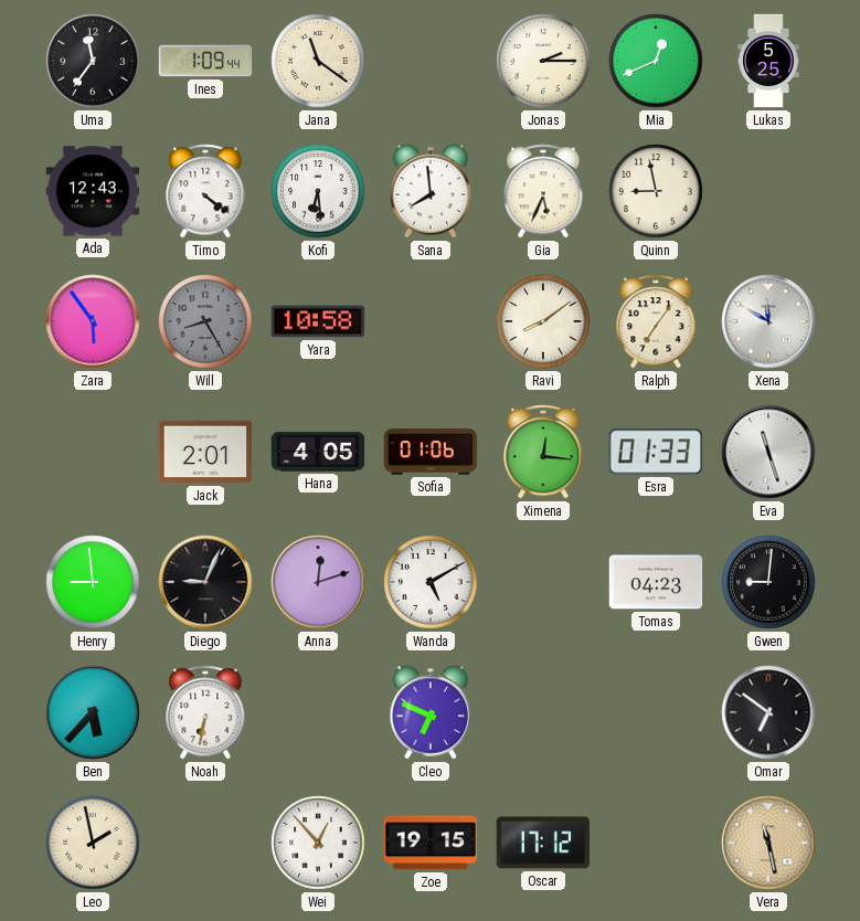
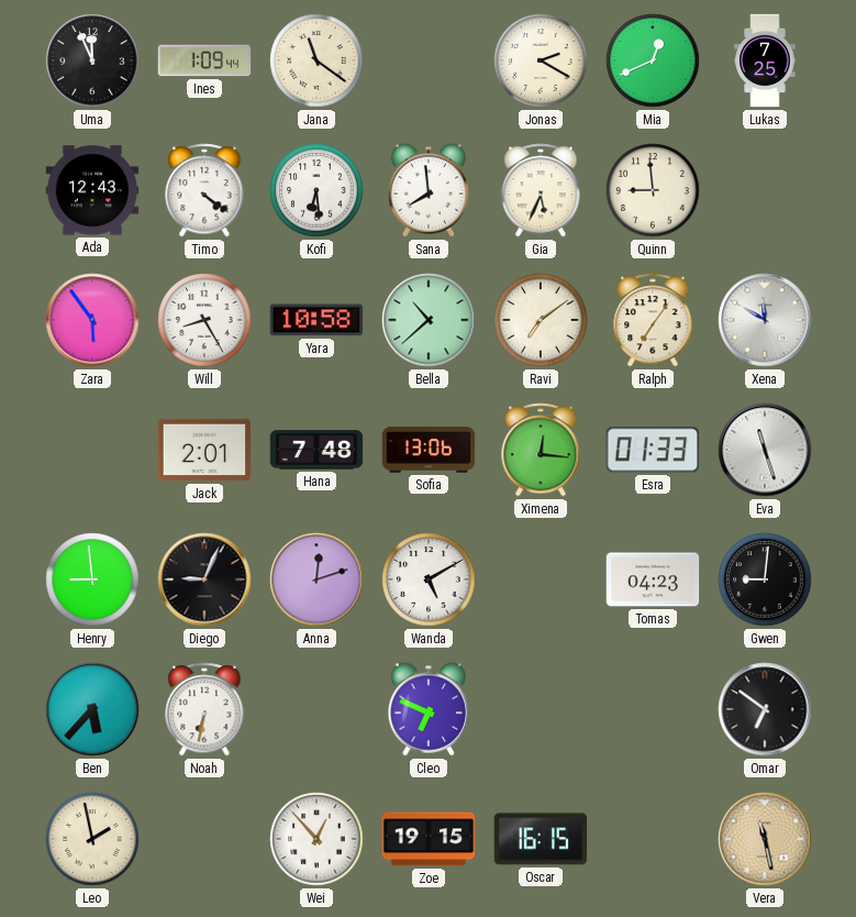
Uma: 11:36 -> 11:56 (92, 60)
Jonas: 2:15 -> 2:20 (541, 60)
Lukas: 5:25 -> 7:25 (765, 60)
Quinn: 8:58 -> 8:59 (653, 190)
Will dial: grey -> white (204, 320)
Bella: none -> 10:38 (429, 320)
Ravi: 8:09 -> 7:09 (541, 320)
Hana: 4:05 -> 7:48 (316, 450)
Sofia: 01:06 -> 13:06 (429, 450)
Oscar: 17:12 -> 16:15 (541, 839)
